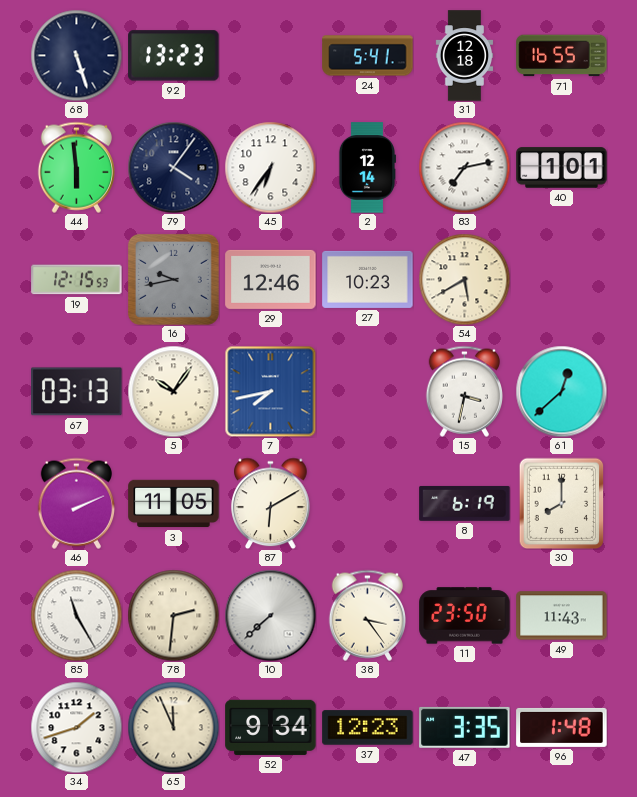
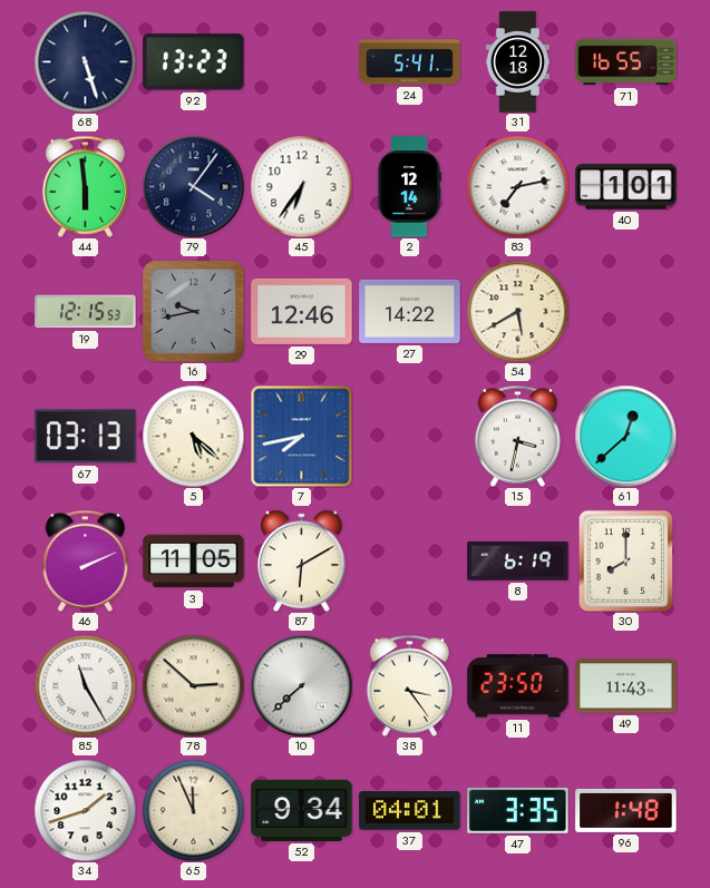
27: 10:23 -> 14:22 (410, 311)
5: 10:06 -> 5:22 (193, 436)
78: 2:31 -> 2:52 (193, 685)
37: 12:23 -> 04:01 (410, 811)
